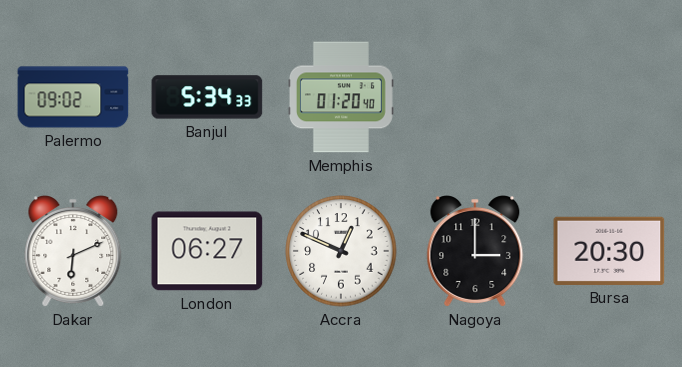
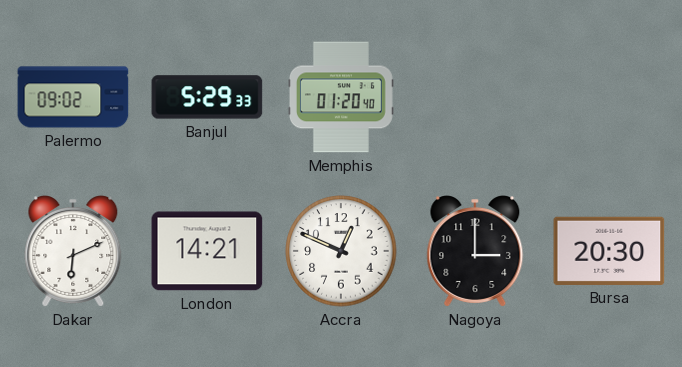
Banjul: 5:34 -> 5:29 (207, 97)
London: 06:27 -> 14:21 (207, 251)
